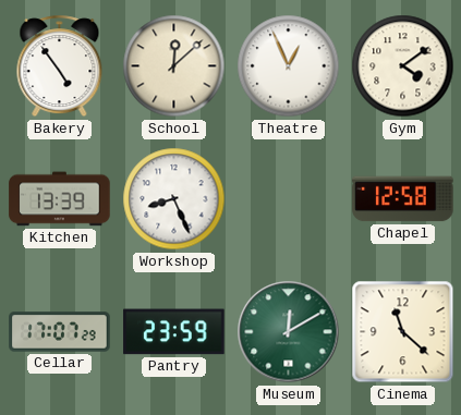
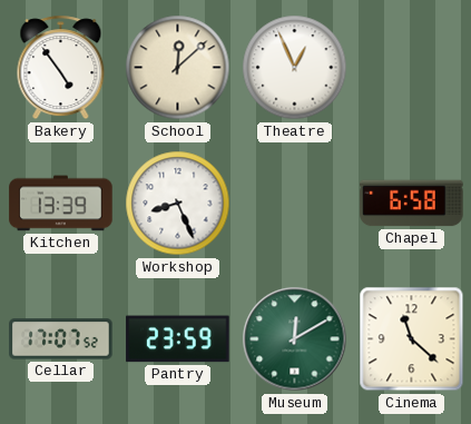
Gym: 4:09 -> none (403, 66)
Chapel: 12:58 -> 6:58 (412, 204)
Cellar: 17:07:29 -> 17:07:52 (61, 339)
